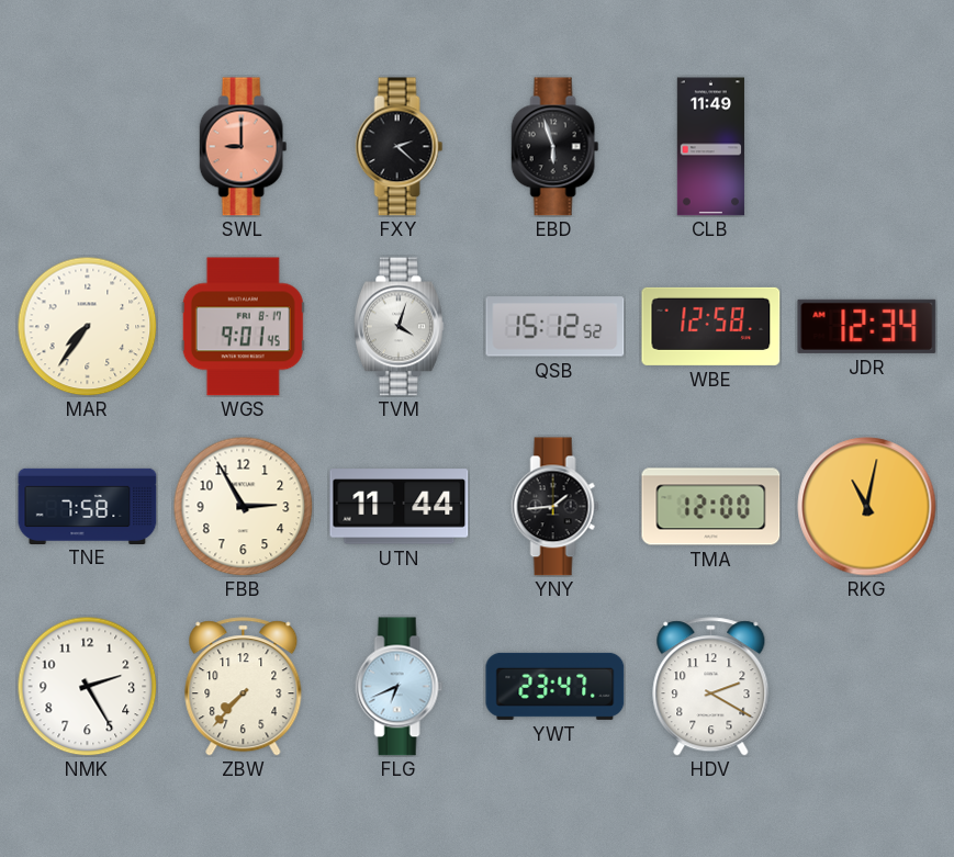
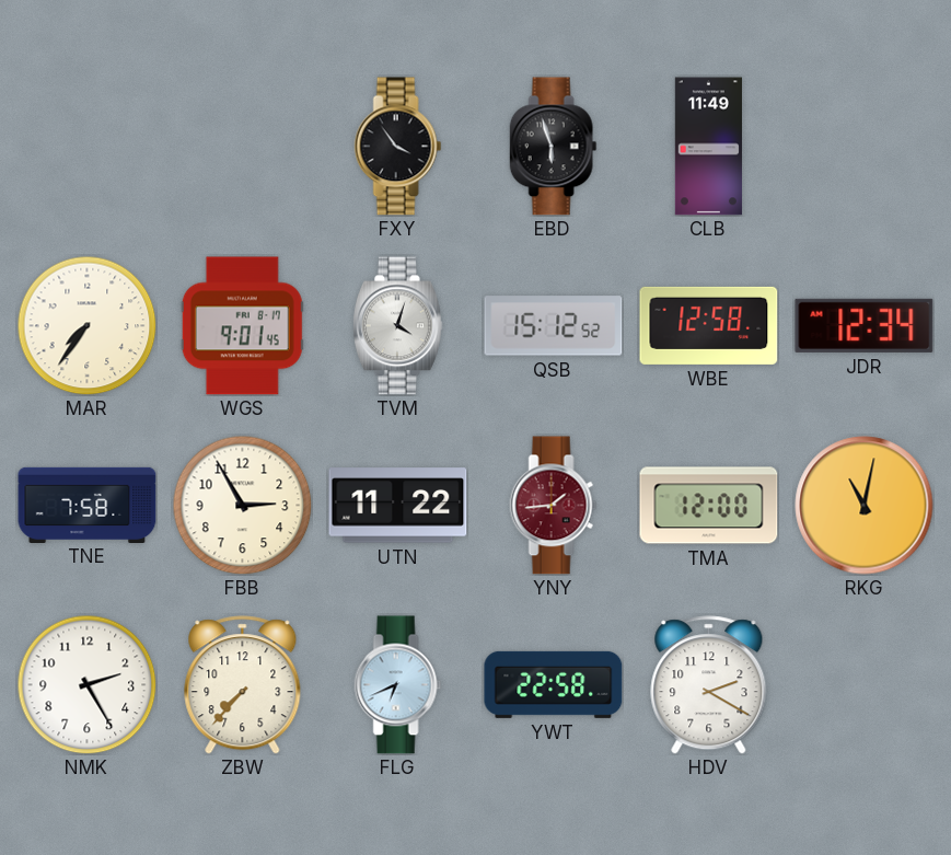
SWL: 9:00 -> none (244, 147)
FXY: 2:22 -> 3:54 (398, 147)
UTN: 11:44 -> 11:22 (398, 506)
YNY dial: black -> burgundy (554, 506)
YWT: 23:47 -> 22:58 (554, 684)
